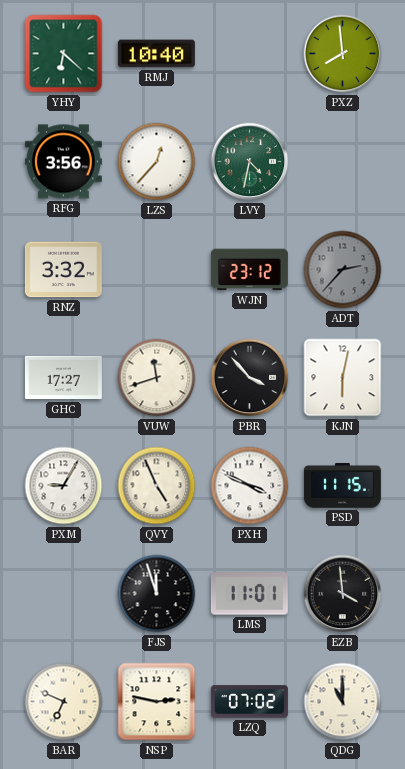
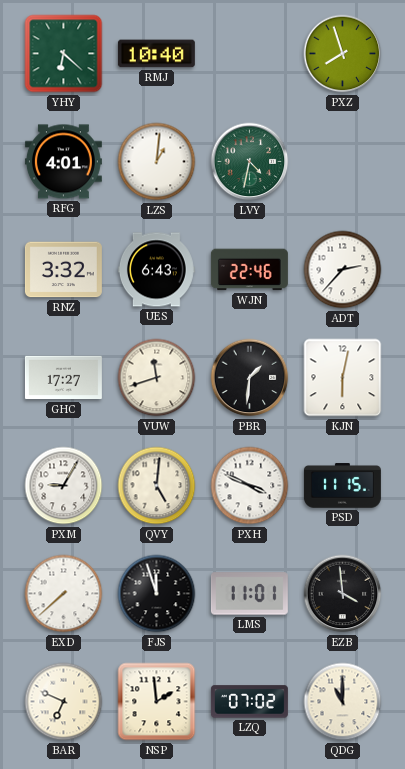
PXZ: 7:59 -> 7:57 (343, 54)
RFG: 3:56 -> 4:01 (63, 162)
LZS: 12:37 -> 1:01 (157, 162)
UES: none -> 6:43 (156, 270)
WJN: 23:12 -> 22:46 (249, 270)
ADT dial: grey -> white (343, 270)
PBR: 3:53 -> 1:31 (250, 378)
QVY: 4:56 -> 5:01 (157, 486)
EXD: none -> 7:38 (64, 594)
NSP: 2:47 -> 1:59 (157, 702)
